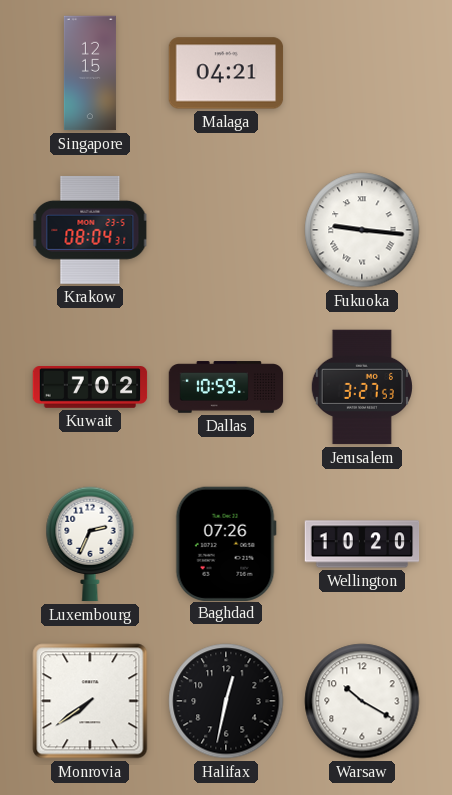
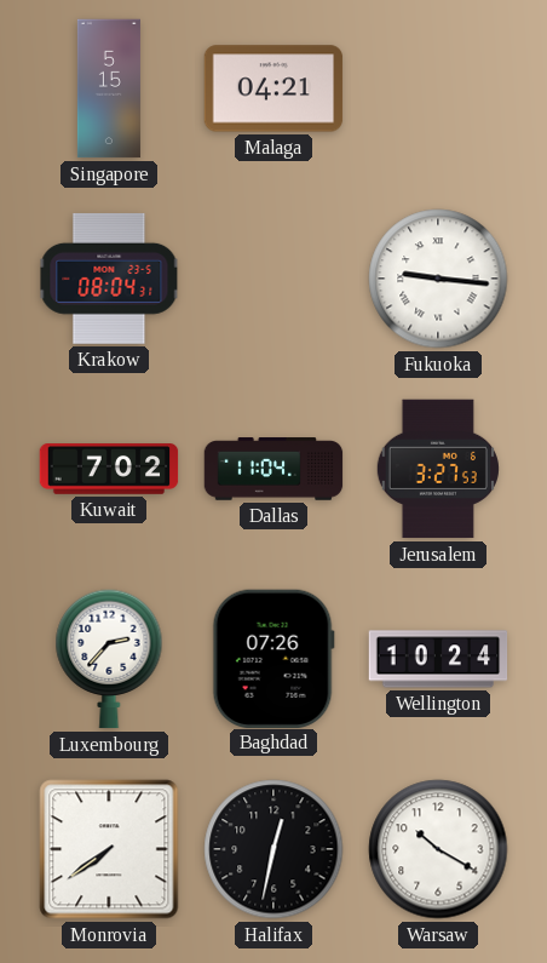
Singapore: 12:15 -> 5:15 (109, 88)
Dallas: 10:59 -> 11:04 (273, 469)
Luxembourg: 2:34 -> 2:37 (109, 659)
Wellington: 10:20 -> 10:24 (438, 659)
